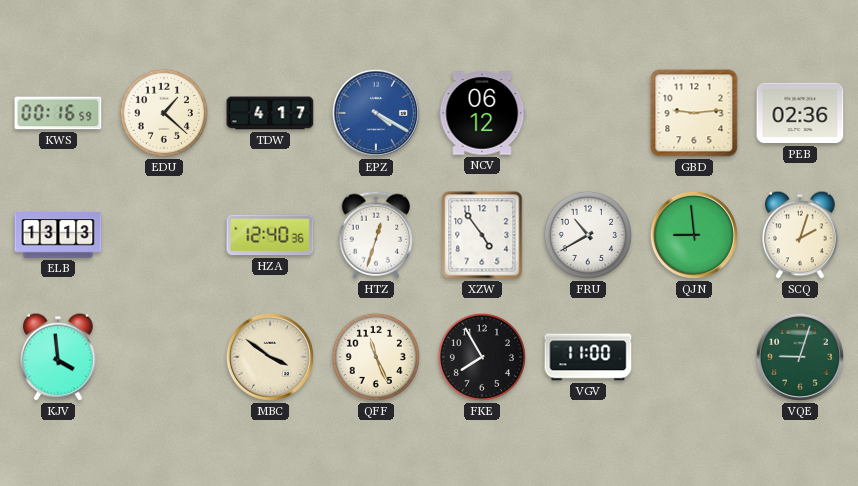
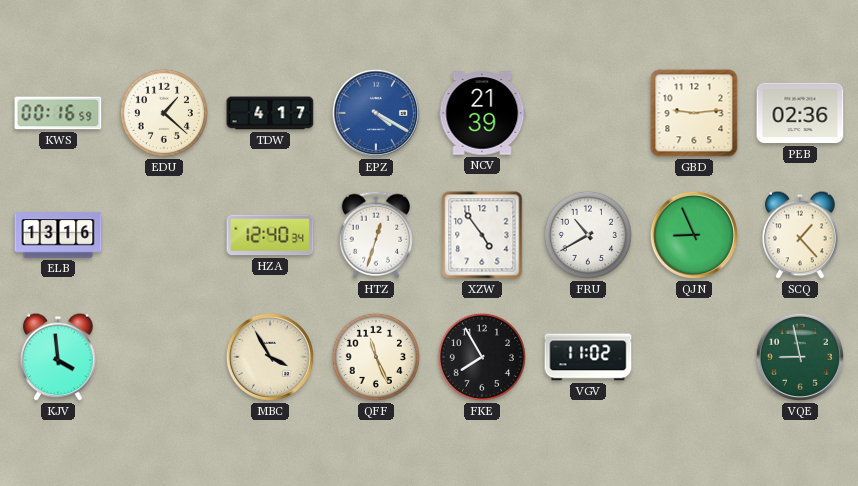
NCV: 06:12 -> 21:39 (482, 113)
ELB: 13:13 -> 13:16 (58, 235)
HZA: 12:40:36 -> 12:40:34 (270, 235)
QJN: 8:59 -> 8:56 (694, 235)
SCQ: 2:03 -> 1:23 (800, 235)
MBC: 3:51 -> 3:55 (270, 357)
VGV: 11:00 -> 11:02 (588, 357)
VQE: 9:03 -> 8:58 (800, 357)
